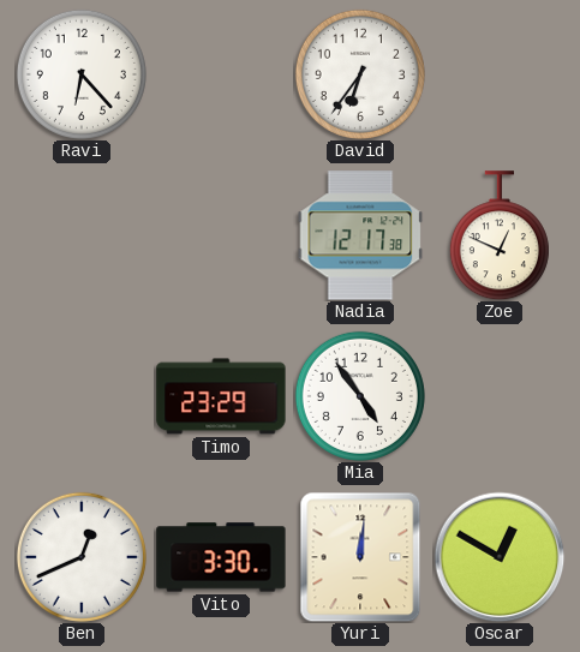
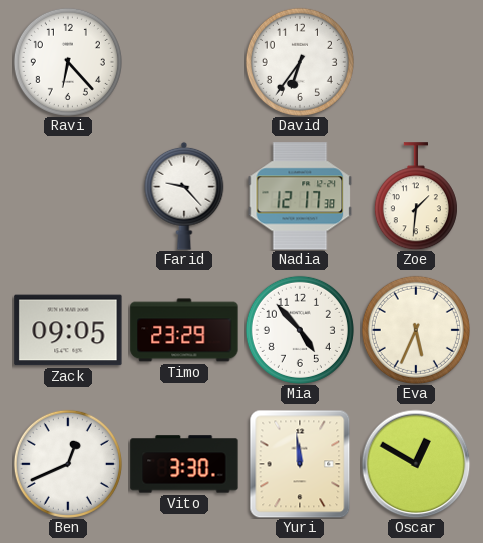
Farid: none -> 9:23 (184, 196)
Zoe: 12:49 -> 1:31 (416, 196)
Zack: none -> 09:05 (68, 330)
Mia: 4:54 -> 4:53 (300, 330)
Eva: none -> 5:34 (416, 330)
Yuri: 12:01 -> 11:59 (300, 464)
